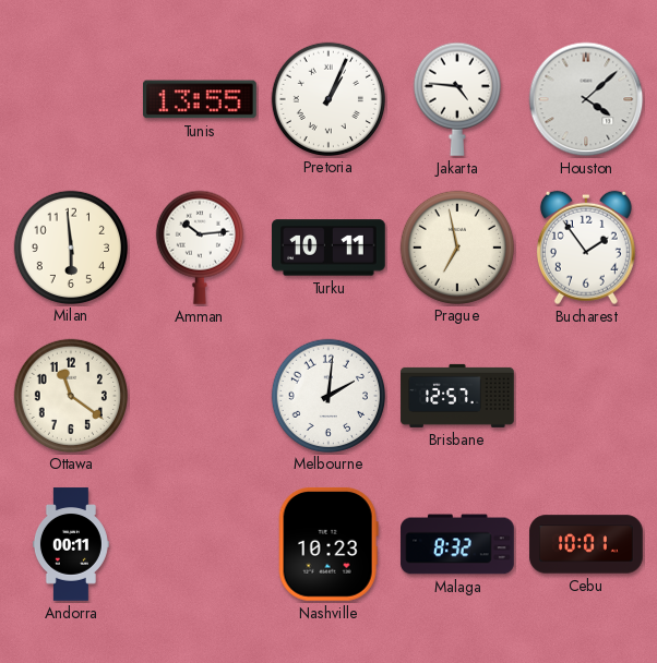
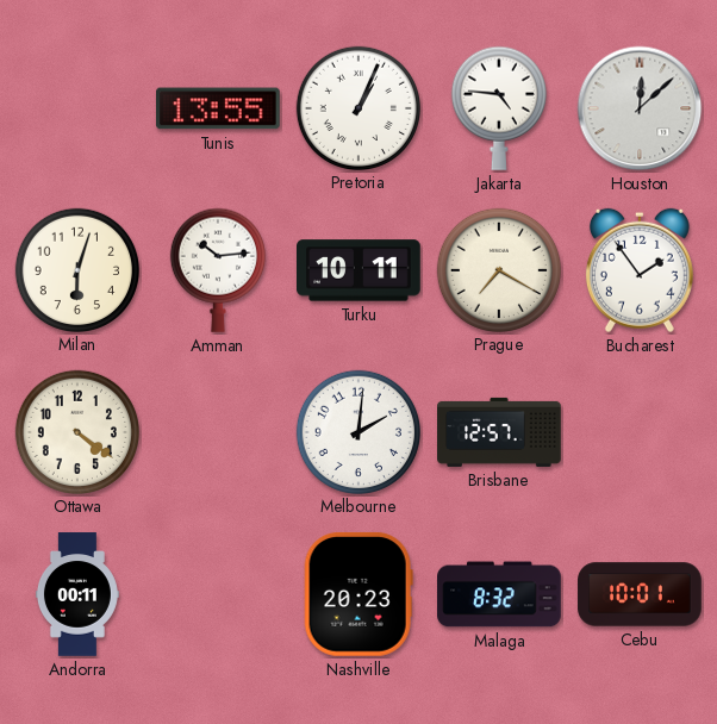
Houston: 4:08 -> 12:08 (640, 108)
Milan: 5:59 -> 6:03 (76, 269)
Prague: 6:58 -> 7:20 (498, 269)
Ottawa: 11:21 -> 4:21 (76, 431)
Nashville: 10:23 -> 20:23 (358, 594)
